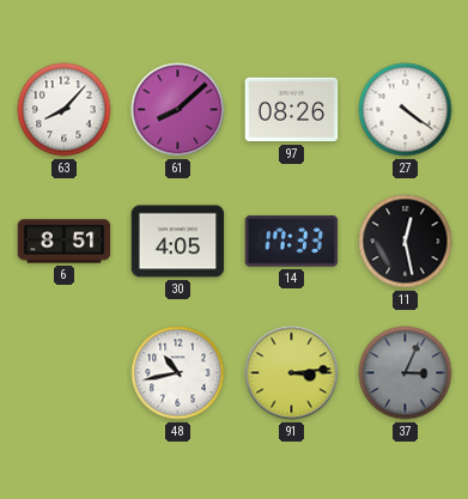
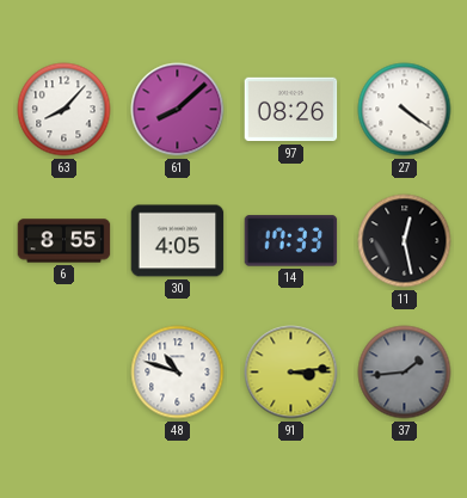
6: 8:51 -> 8:55 (64, 241)
48: 10:43 -> 10:48 (178, 373)
37: 3:04 -> 1:44 (405, 373)
